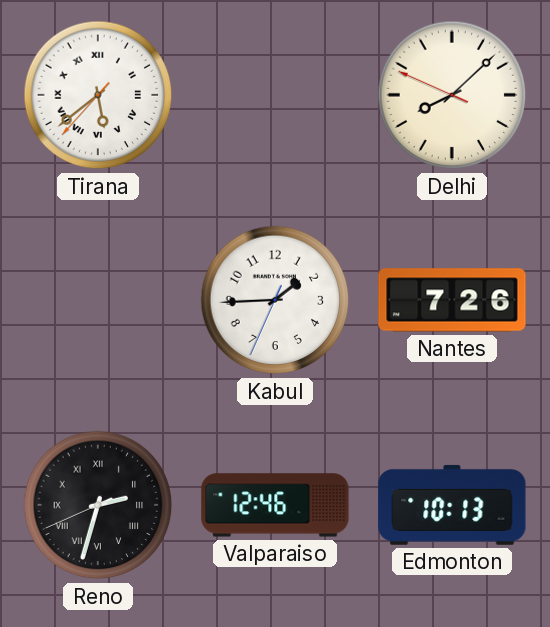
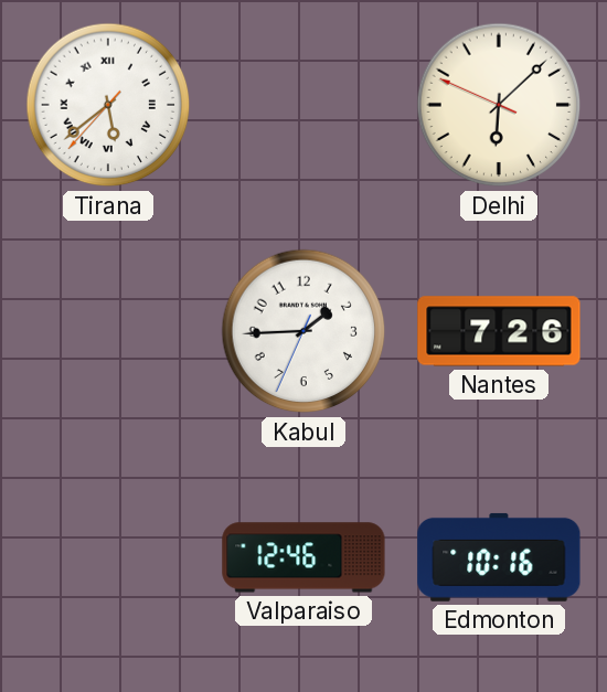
Delhi: 8:07 -> 6:07 (499, 105)
Reno: 2:32 -> none (98, 505)
Edmonton: 10:13 -> 10:16 (499, 557)
